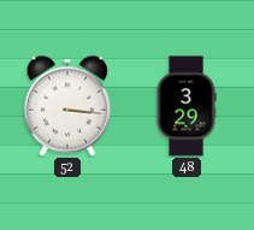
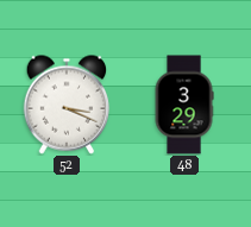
52: 3:16 -> 3:19 (67, 105)
